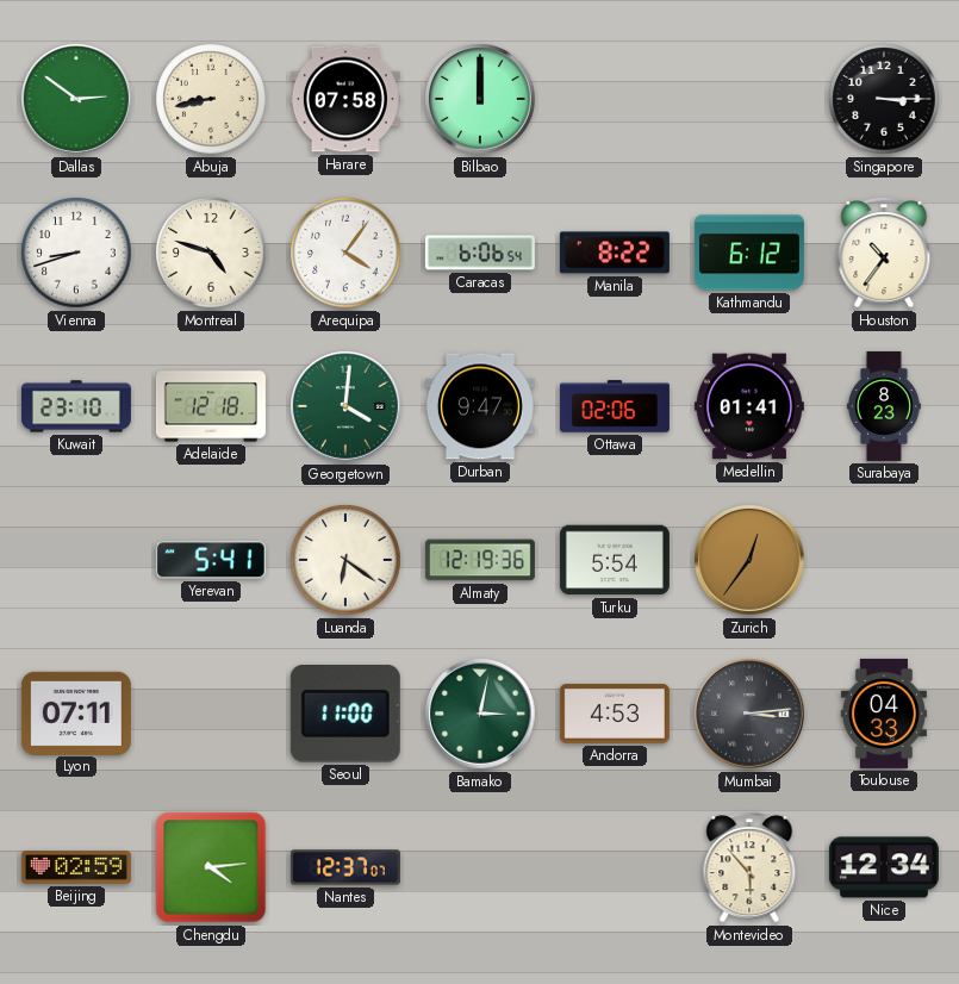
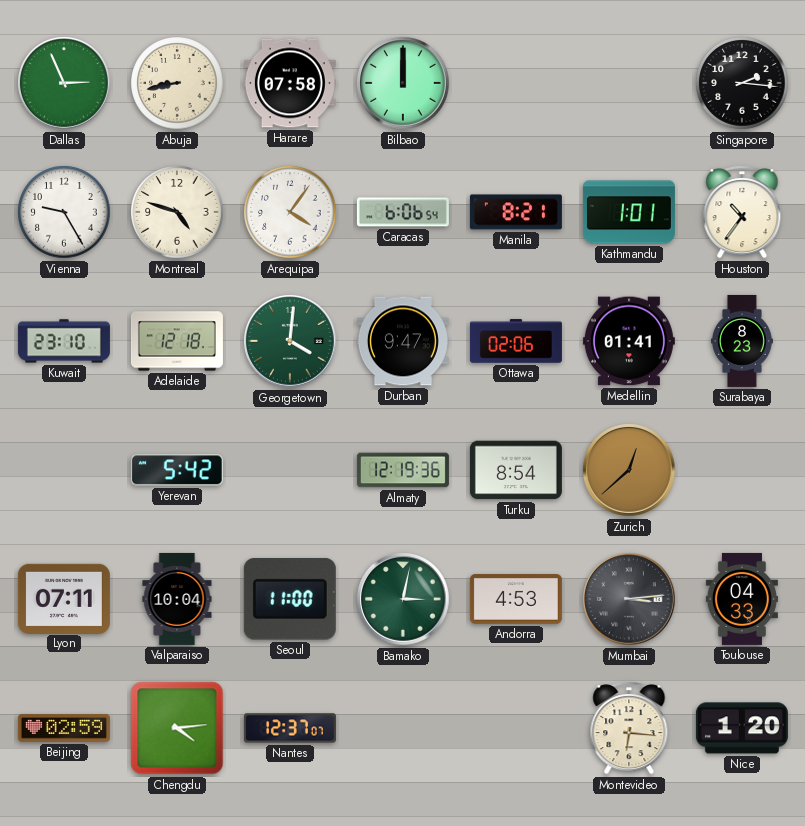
Dallas: 2:51 -> 2:56 (65, 84)
Singapore: 3:15 -> 2:16 (742, 83)
Vienna: 8:42 -> 9:25 (64, 212)
Manila: 8:22 -> 8:21 (516, 212)
Kathmandu: 6:12 -> 1:01 (629, 212)
Yerevan: 5:41 -> 5:42 (177, 470)
Luanda: 6:21 -> none (345, 560)
Turku: 5:54 -> 8:54 (516, 470)
Zurich: 12:36 -> 12:38 (630, 471)
Valparaiso: none -> 10:04 (177, 599)
Montevideo: 5:53 -> 6:16 (629, 728)
Nice: 12:34 -> 1:20 (742, 728)
